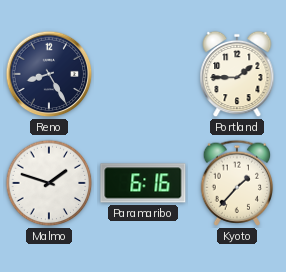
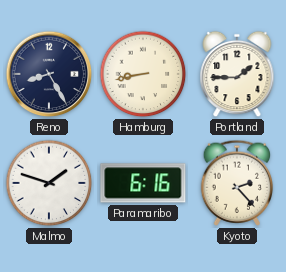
Hamburg: none -> 8:43 (143, 74)
Kyoto: 1:37 -> 2:23 (237, 183)
